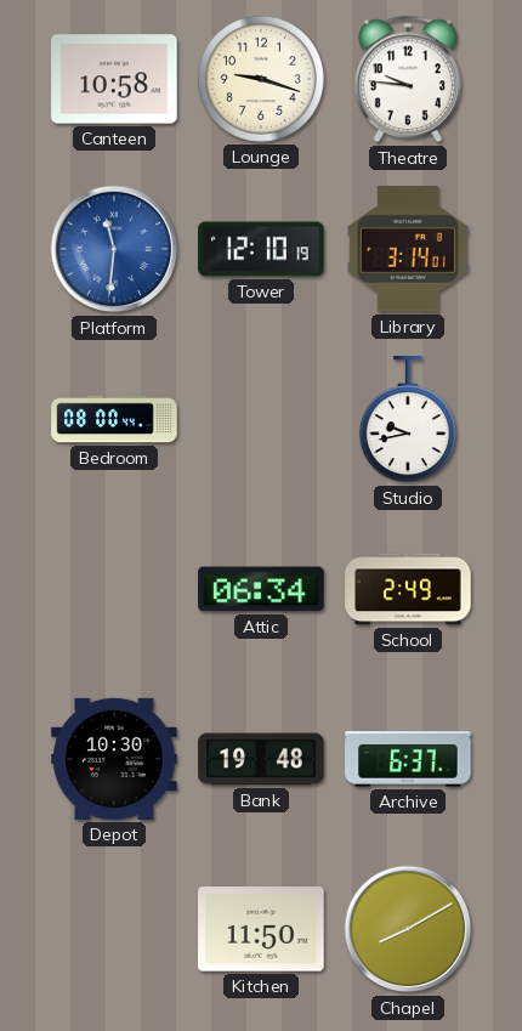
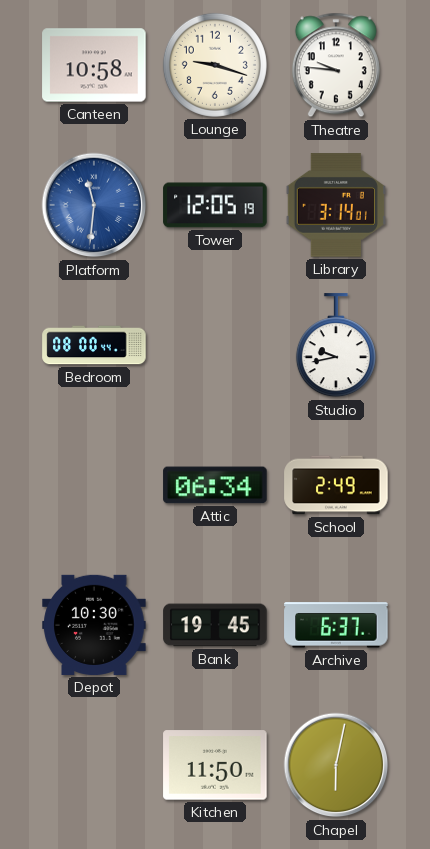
Tower: 12:10 -> 12:05 (215, 205)
Bank: 19:48 -> 19:45 (215, 625)
Chapel: 8:10 -> 6:02 (336, 765)
